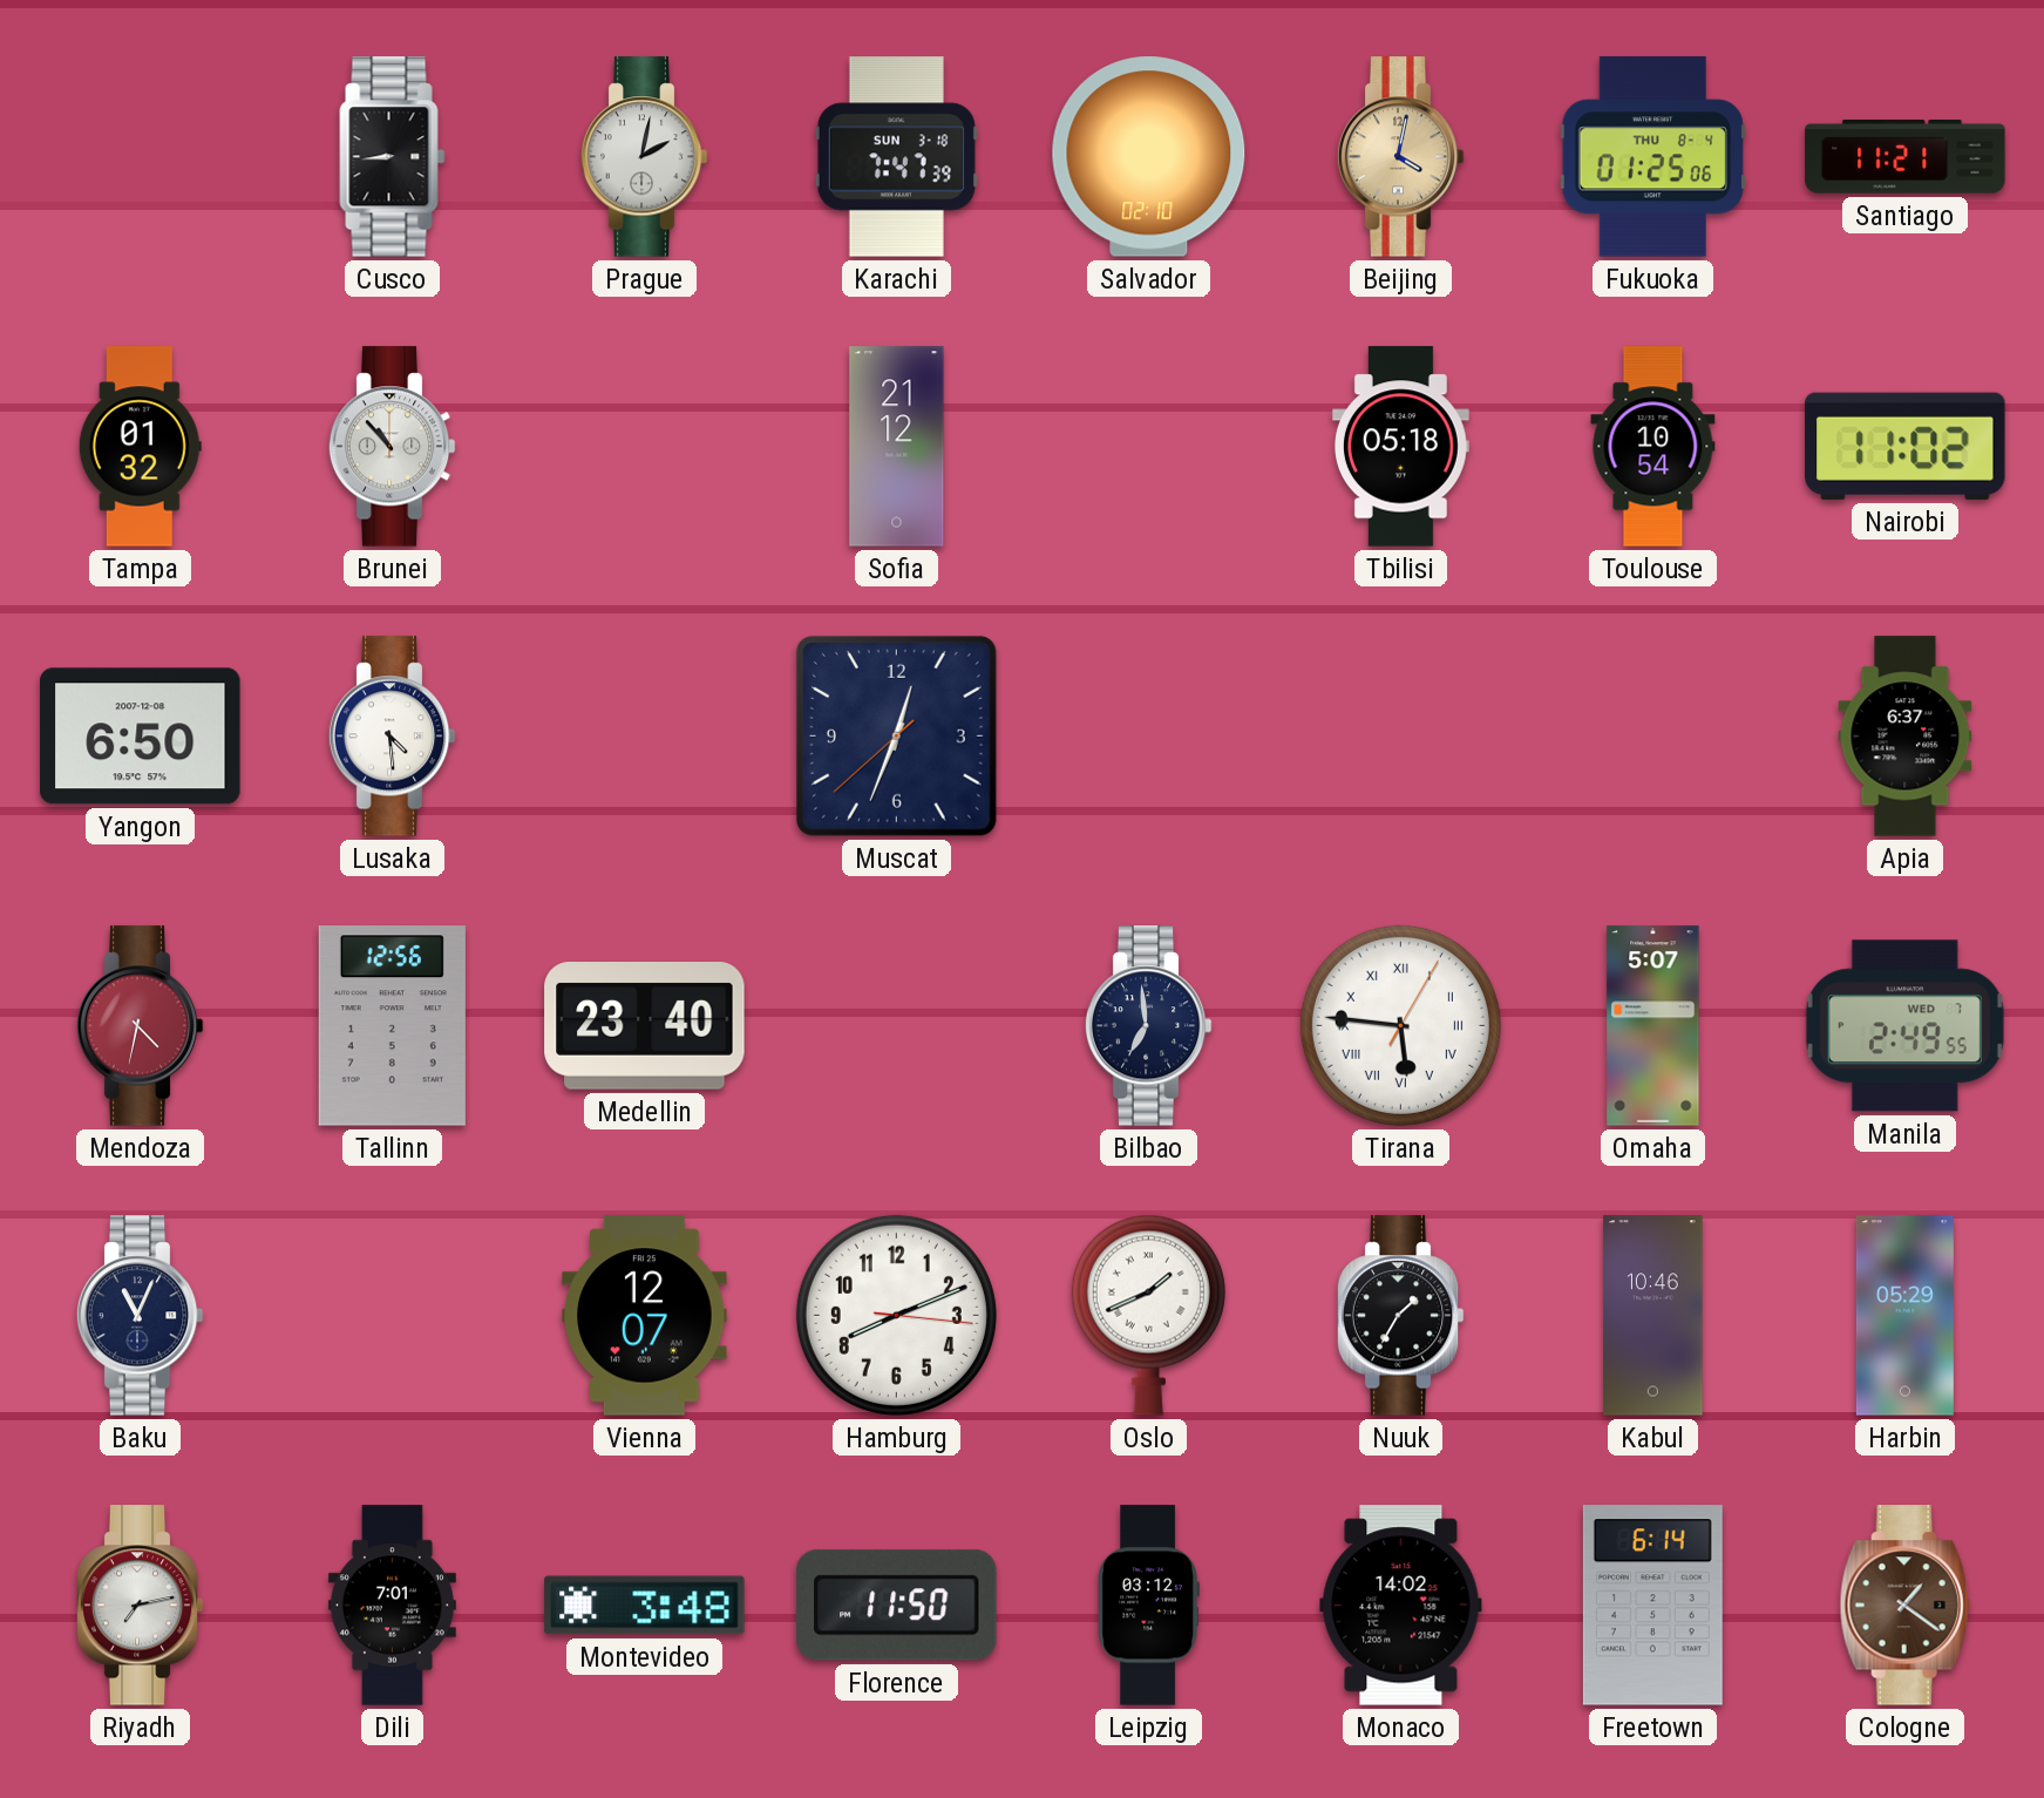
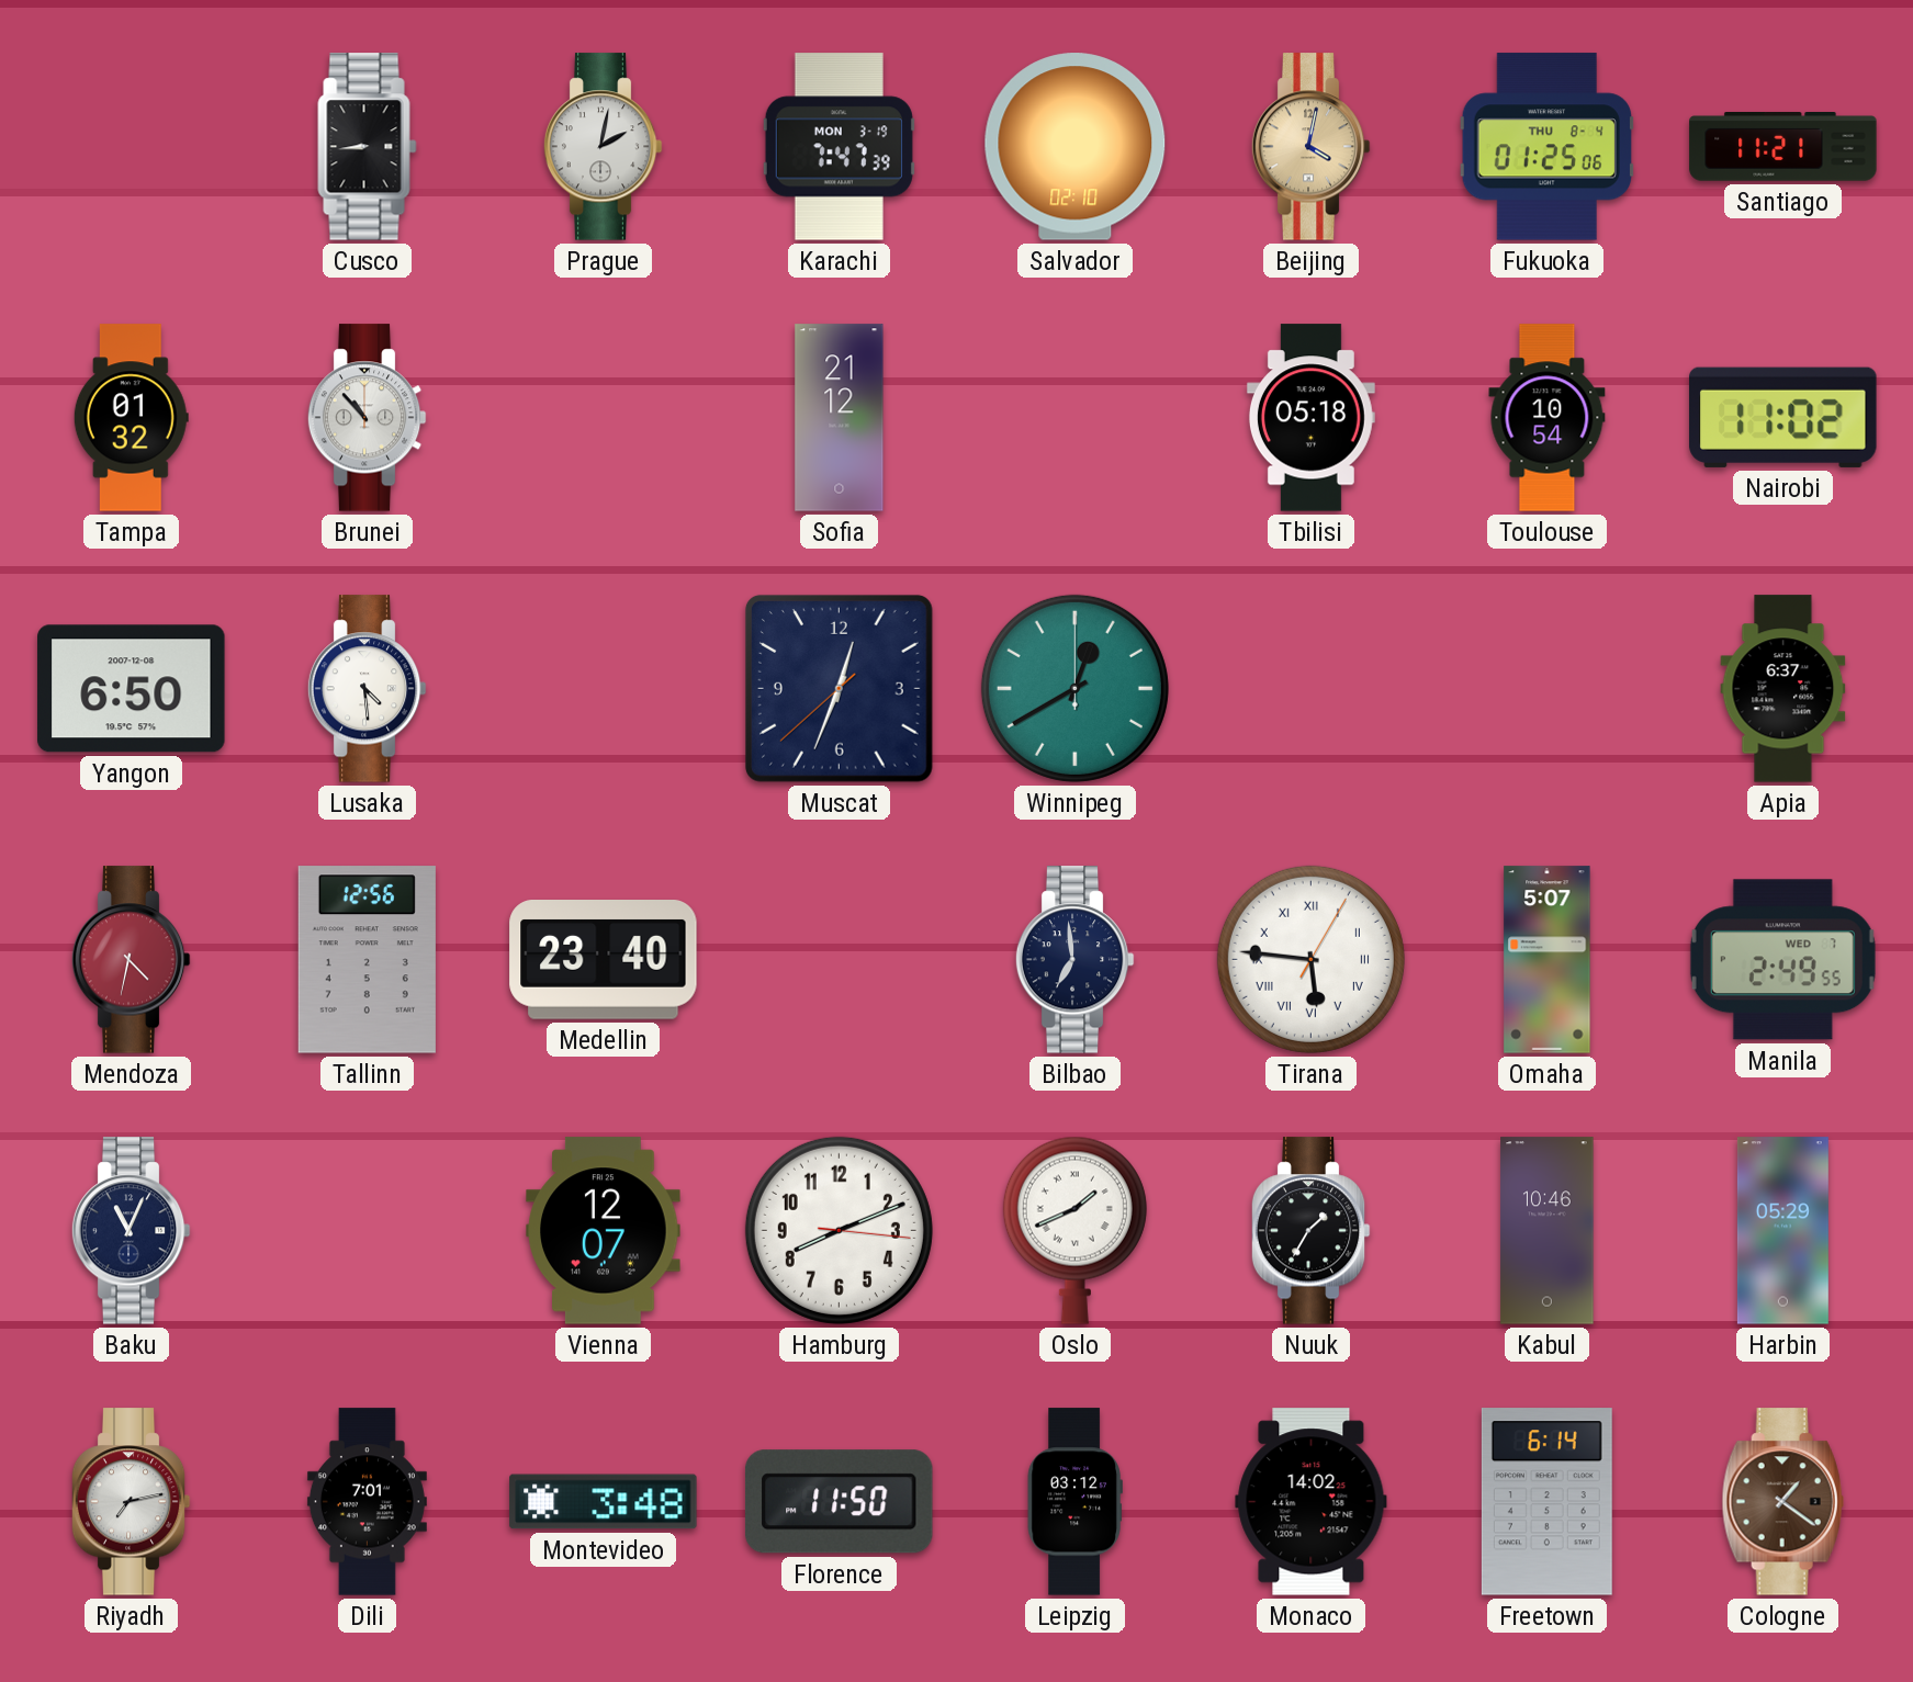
Karachi date: SUN 3-18 -> MON 3-19 (839, 147)
Winnipeg: none -> 12:40 (1074, 688)
